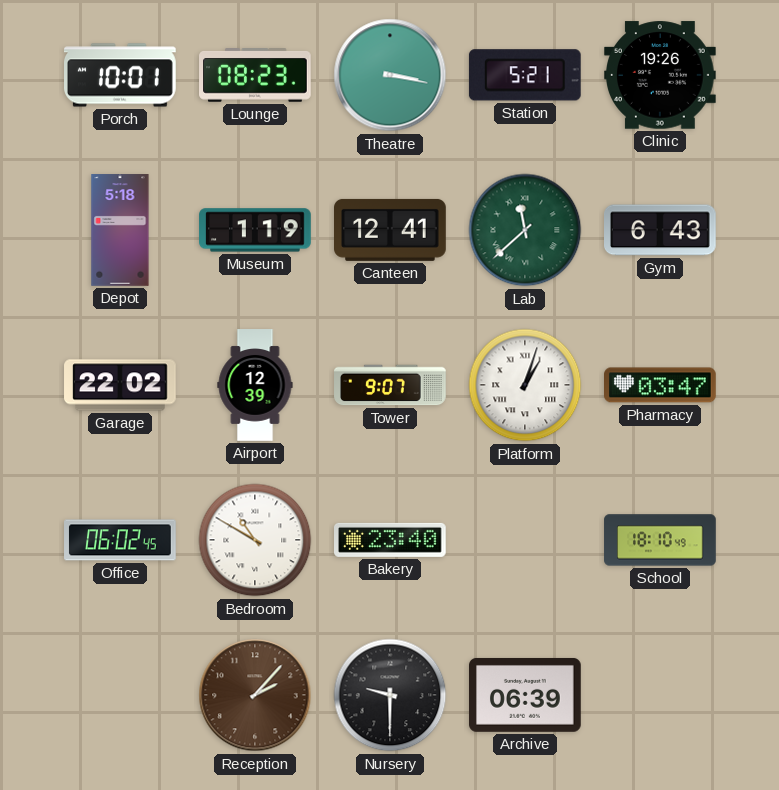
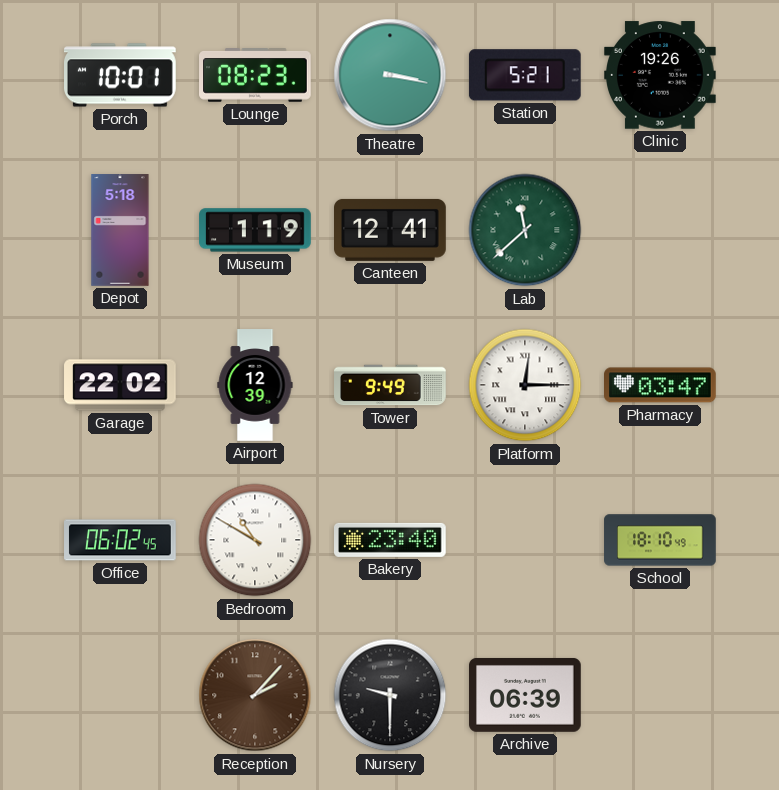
Gym: 6:43 -> none (661, 230)
Tower: 9:07 -> 9:49 (390, 385)
Platform: 1:03 -> 12:15 (525, 385)
